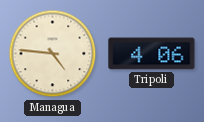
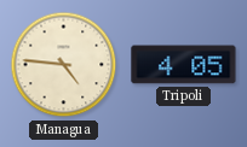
Tripoli: 4:06 -> 4:05 (184, 65)
